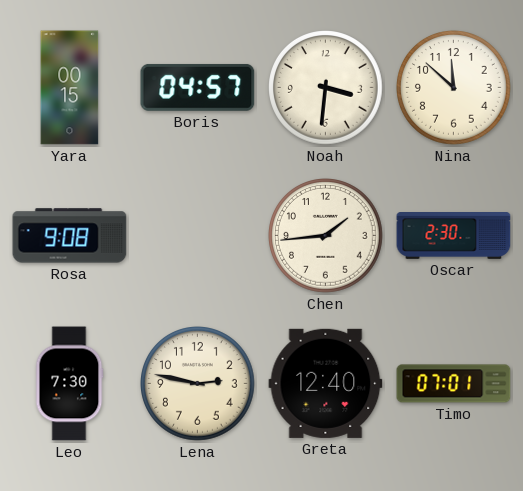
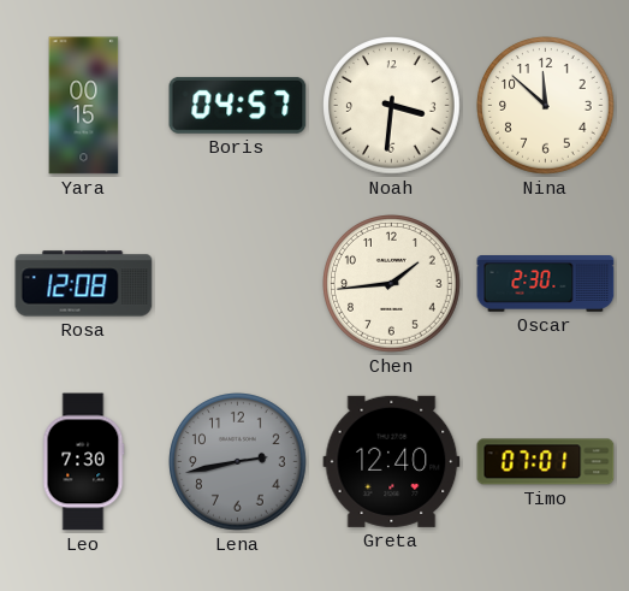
Rosa: 9:08 -> 12:08 (84, 284)
Lena: 2:47 -> 2:43 (238, 462)
Lena dial: cream -> grey (238, 462)
